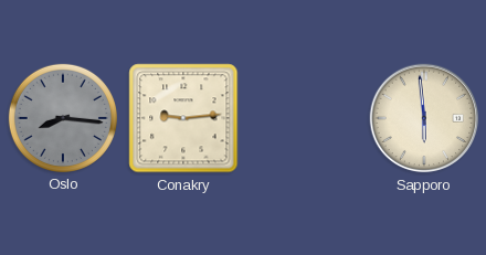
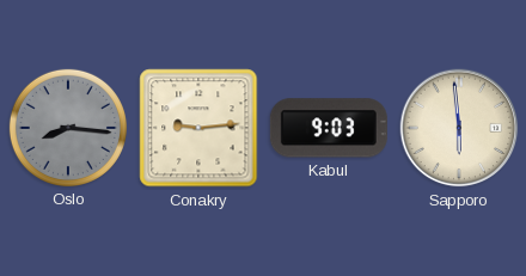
Kabul: none -> 9:03 (329, 128)
